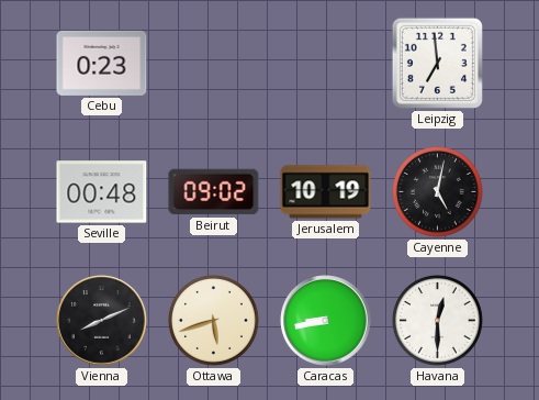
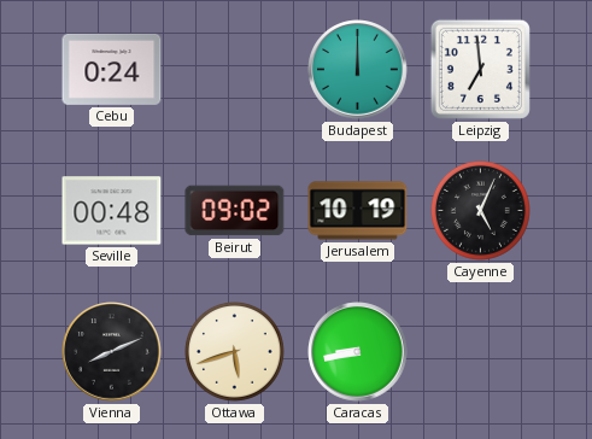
Cebu: 0:23 -> 0:24 (112, 69)
Budapest: none -> 12:00 (358, 70)
Cayenne: 5:02 -> 5:04 (480, 210)
Havana: 12:30 -> none (437, 320)
